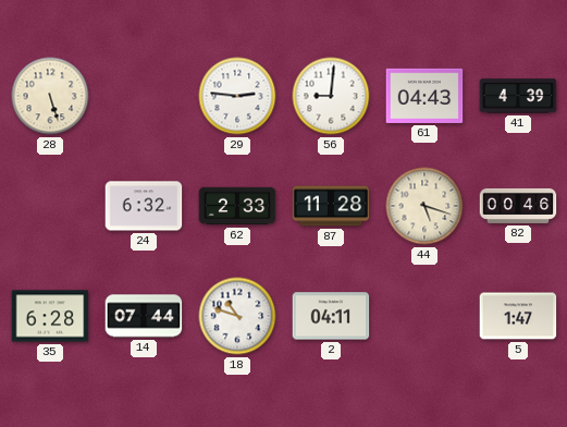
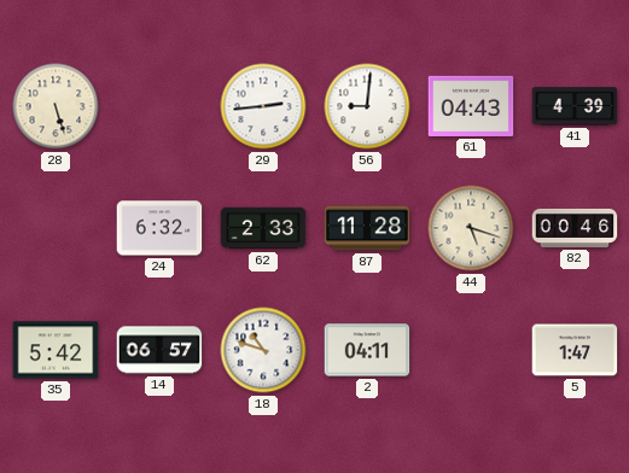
29: 2:46 -> 2:44 (263, 106)
35: 6:28 -> 5:42 (56, 350)
14: 07:44 -> 06:57 (159, 350)
